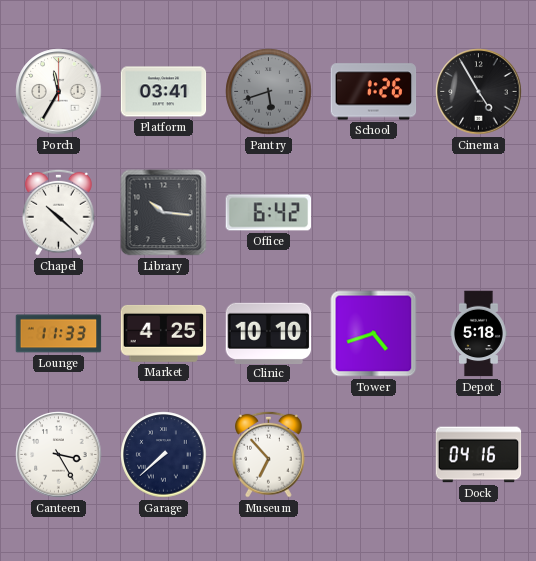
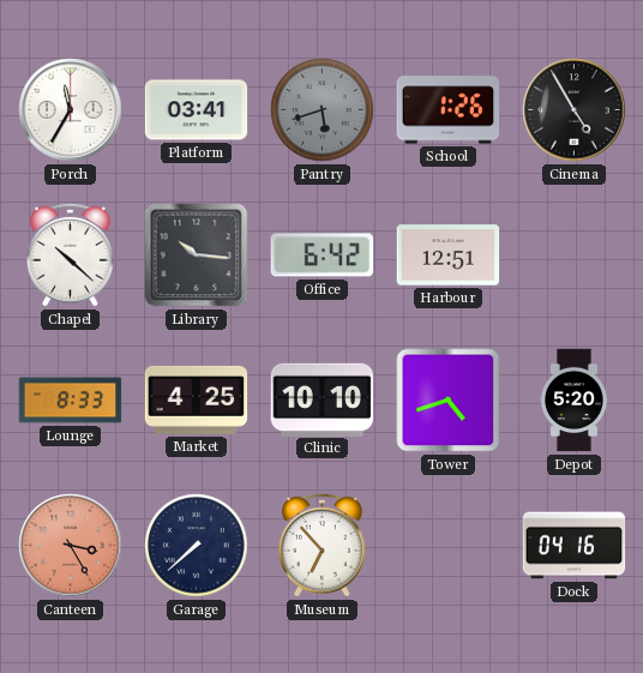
Harbour: none -> 12:51 (449, 256)
Lounge: 11:33 -> 8:33 (71, 401)
Depot: 5:18 -> 5:20 (575, 401)
Canteen dial: white -> salmon (71, 546)
